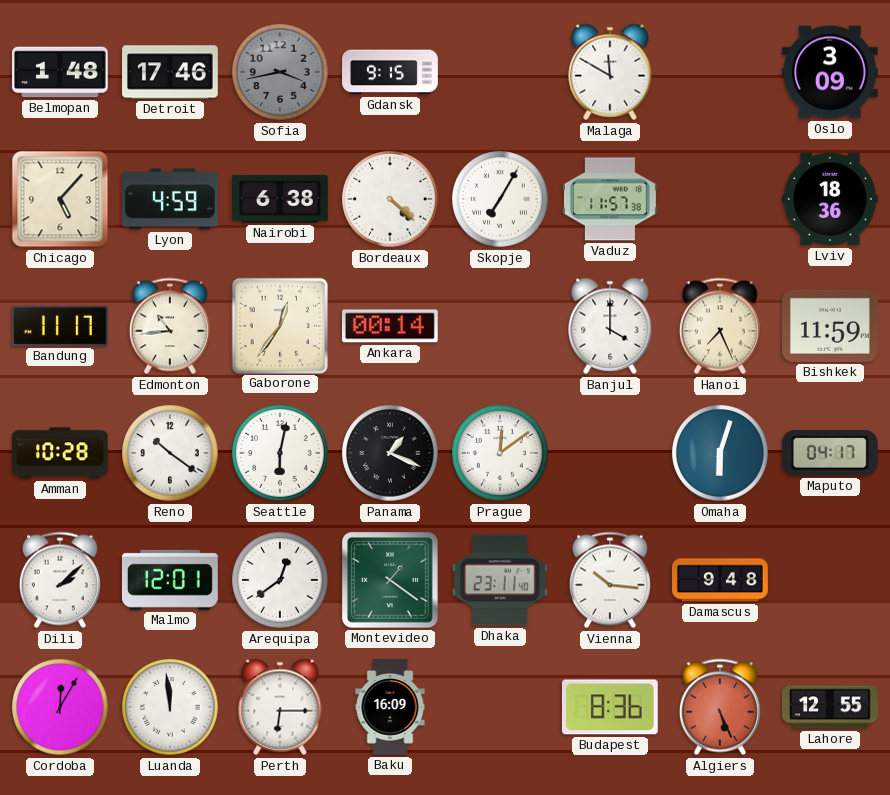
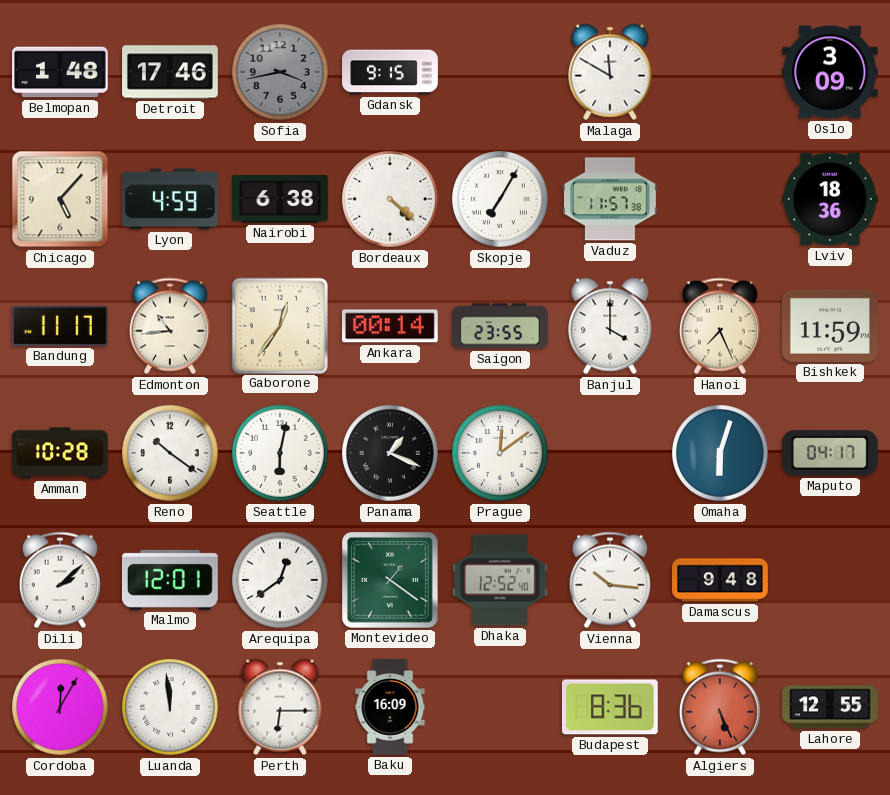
Saigon: none -> 23:55 (500, 326)
Dhaka: 23:11 -> 12:52 (501, 580)
